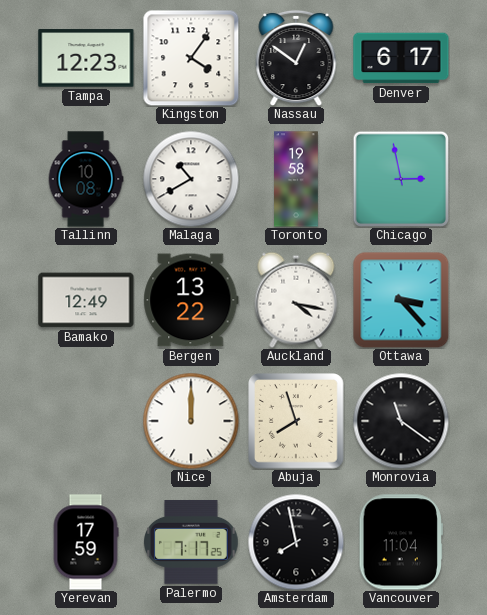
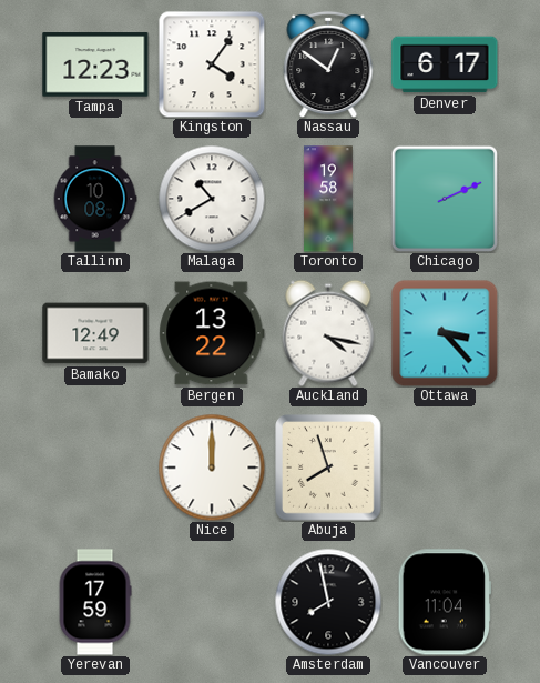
Chicago: 2:58 -> 2:11 (444, 198)
Monrovia: 11:21 -> none (401, 421)
Palermo: 7:17 -> none (192, 542)
